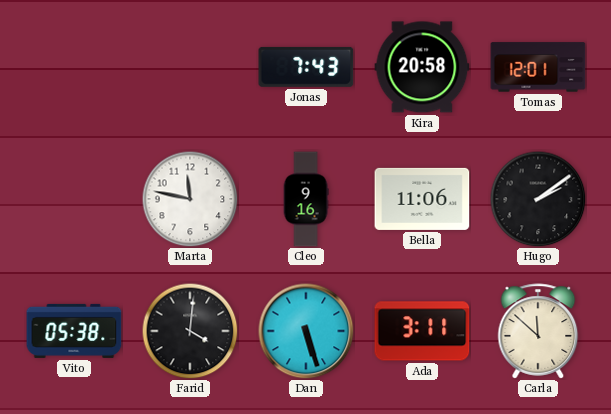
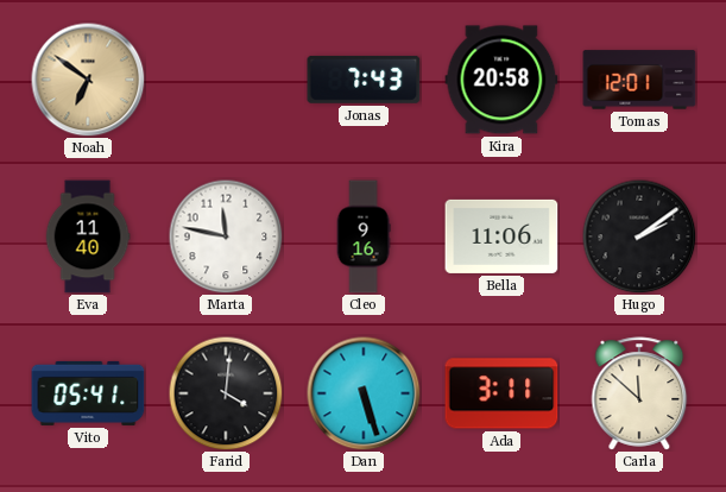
Noah: none -> 6:51 (88, 80)
Eva: none -> 11:40 (88, 236)
Vito: 05:38 -> 05:41 (88, 393)
